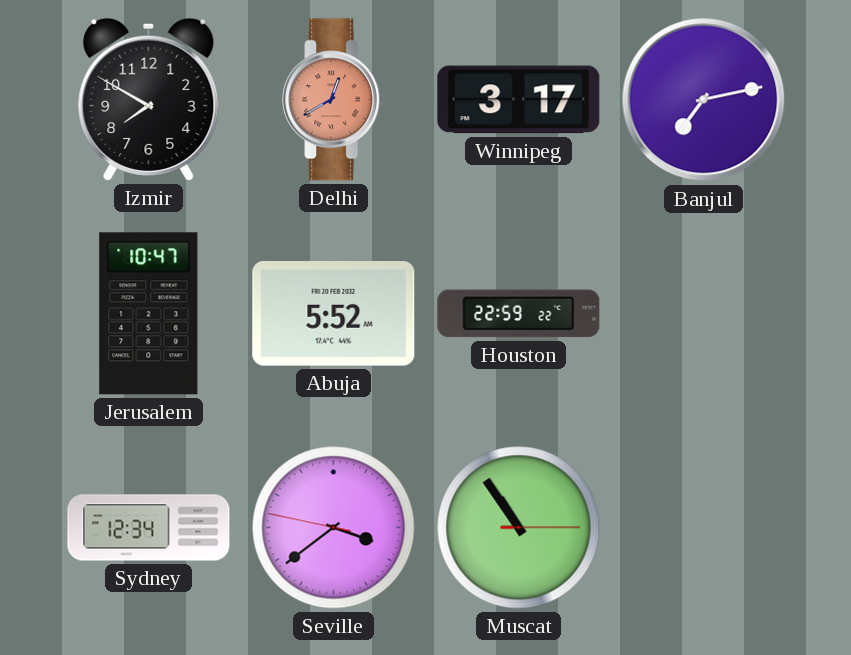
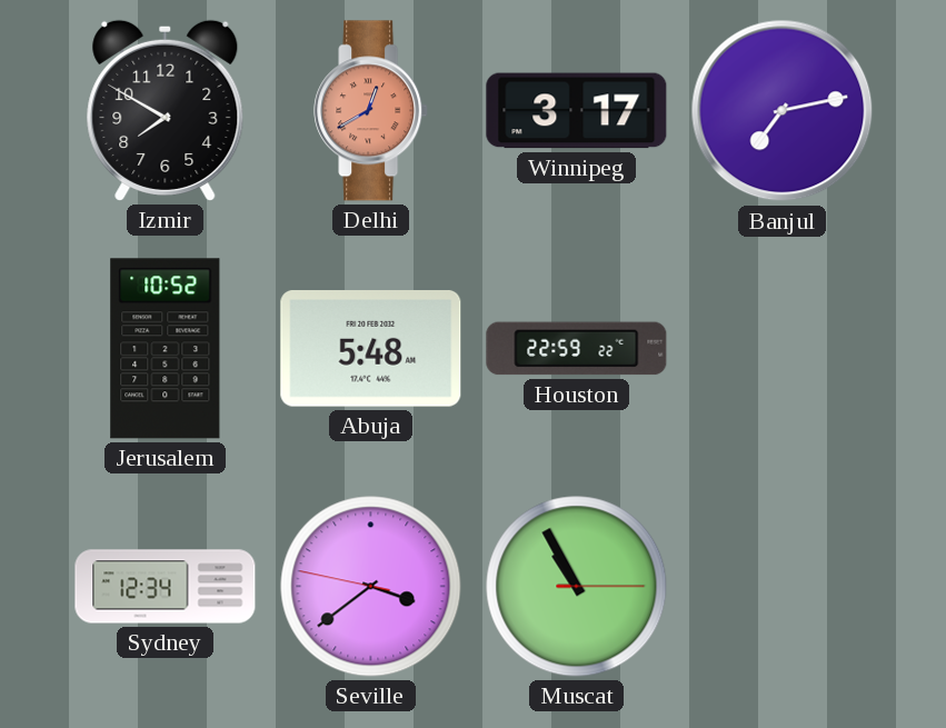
Jerusalem: 10:47 -> 10:52 (166, 349)
Abuja: 5:52 -> 5:48 (371, 349)
Muscat: 10:54 -> 10:55 (577, 587)
